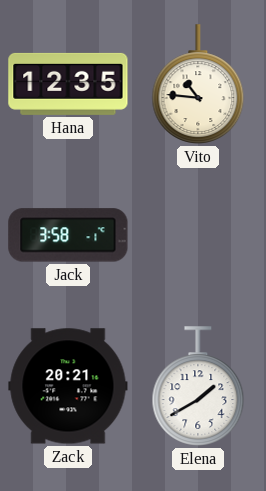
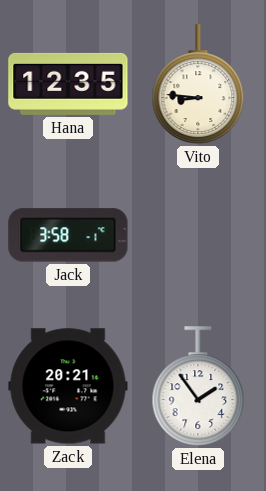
Vito: 10:46 -> 8:46 (198, 84)
Elena: 1:40 -> 1:54 (198, 386)
